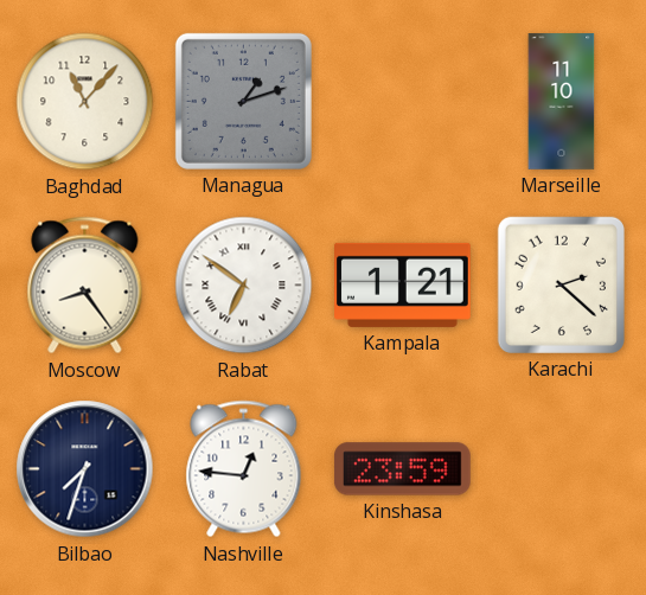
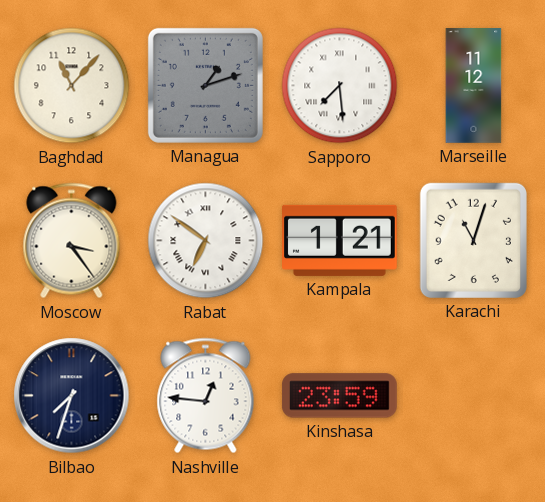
Sapporo: none -> 7:29 (340, 86)
Marseille: 11:10 -> 11:12 (474, 86)
Moscow: 8:24 -> 3:24 (72, 241)
Karachi: 2:22 -> 11:03 (473, 240)
